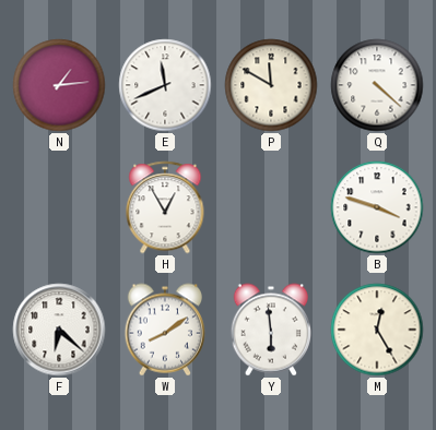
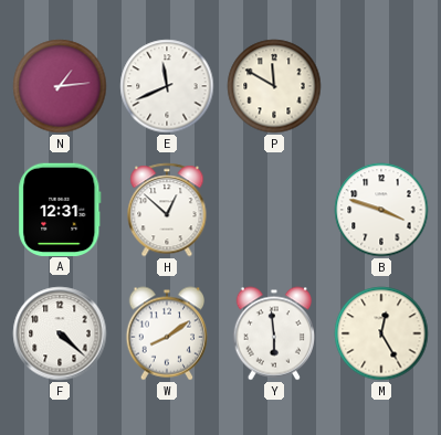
Q: 4:22 -> none (377, 85)
A: none -> 12:31 (60, 209)
H: 12:55 -> 12:52 (167, 210)
F: 6:22 -> 4:22 (60, 333)
